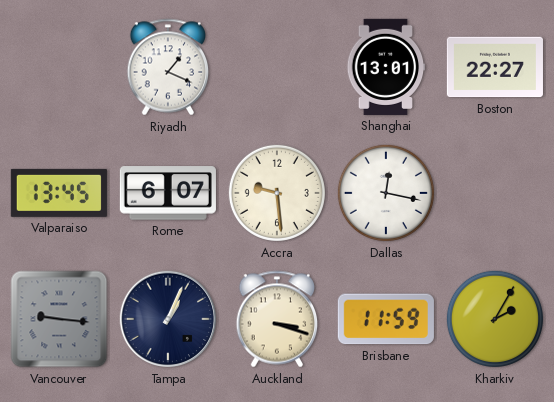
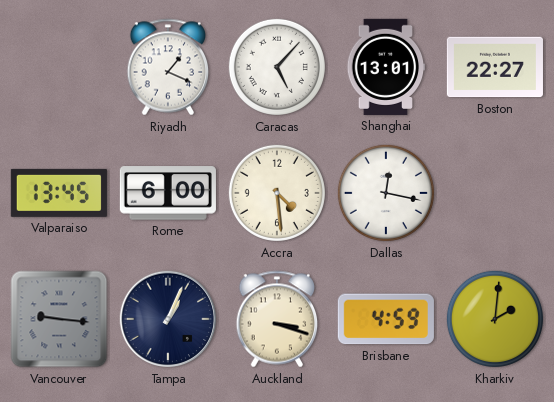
Caracas: none -> 5:07 (277, 67)
Rome: 6:07 -> 6:00 (168, 193)
Accra: 9:29 -> 4:29 (277, 193)
Brisbane: 11:59 -> 4:59 (386, 319)
Kharkiv: 2:05 -> 2:01 (495, 319)
